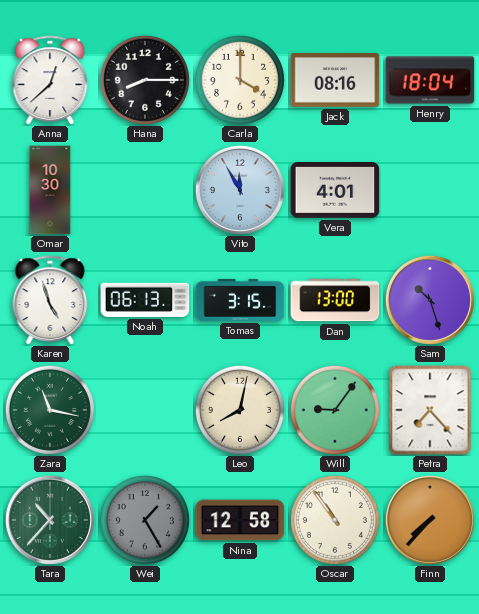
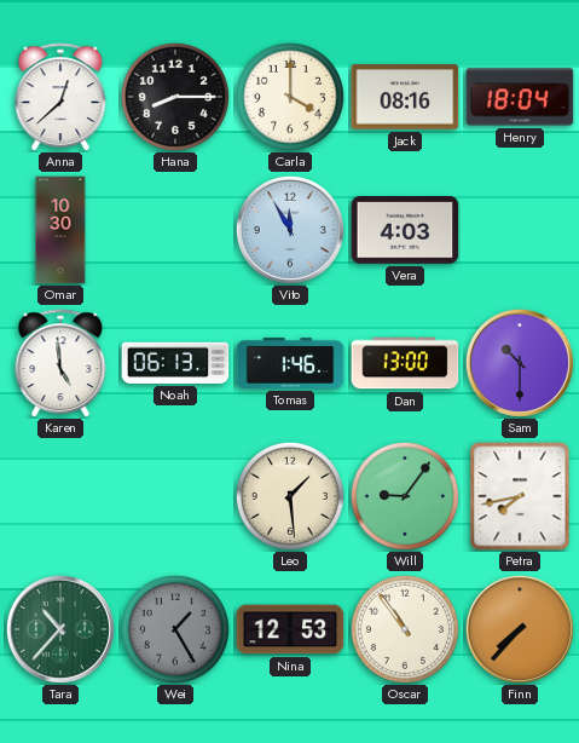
Vera: 4:01 -> 4:03 (405, 231)
Karen: 4:57 -> 4:59 (60, 363)
Tomas: 3:15 -> 1:46 (290, 363)
Sam: 10:27 -> 10:30 (520, 363)
Zara: 11:17 -> none (50, 410)
Leo: 8:02 -> 1:29 (290, 496)
Petra: 7:23 -> 7:43 (520, 496)
Nina: 12:58 -> 12:53 (290, 629)
